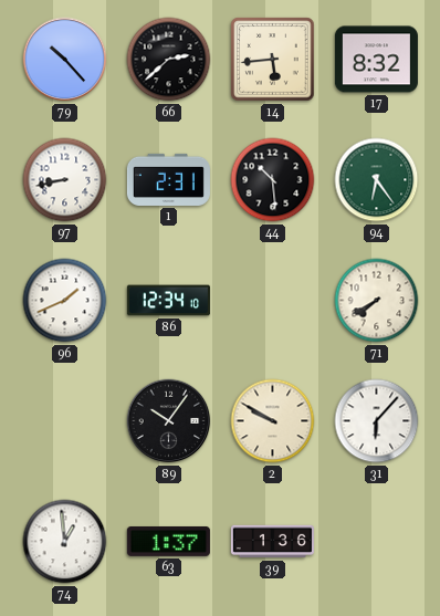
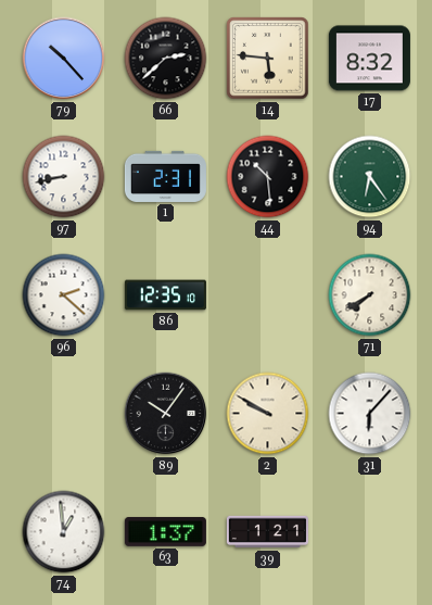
14: 5:44 -> 5:46 (268, 59)
96: 1:41 -> 2:22 (64, 295)
86: 12:34 -> 12:35 (165, 295)
39: 1:36 -> 1:21 (267, 532)
